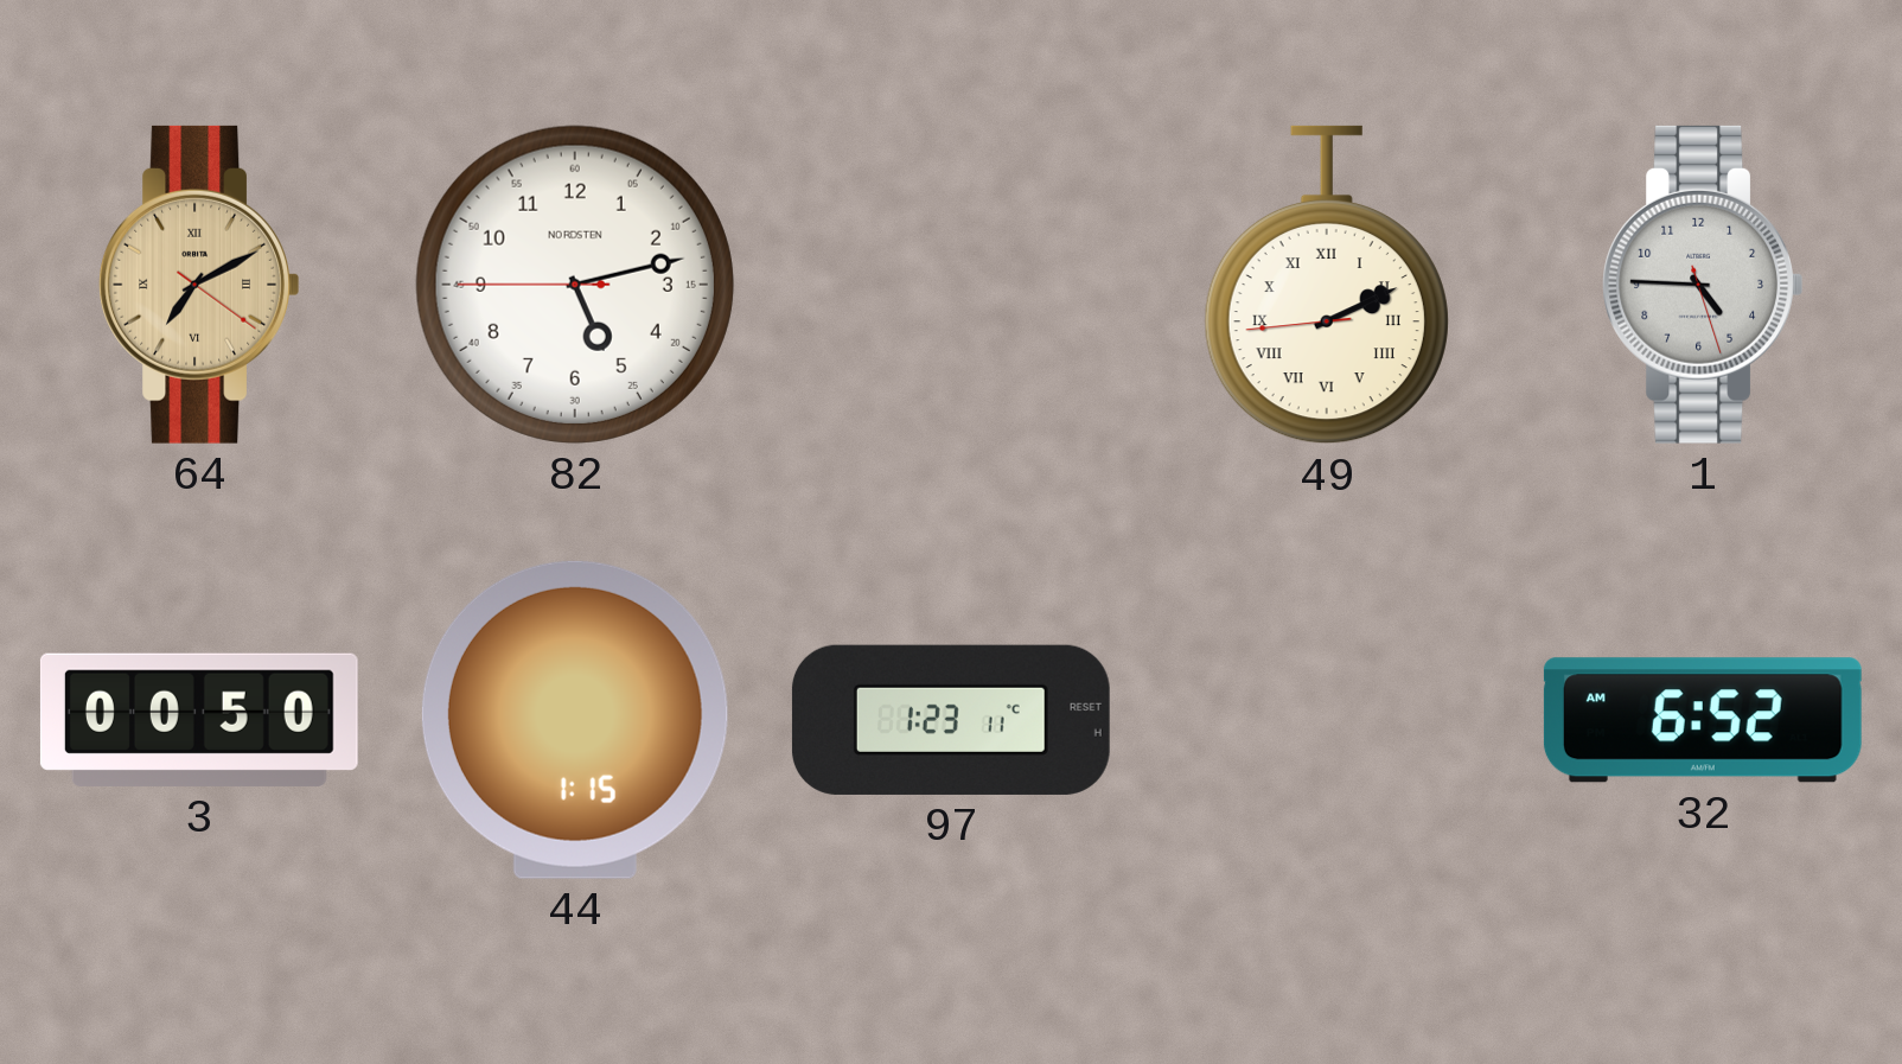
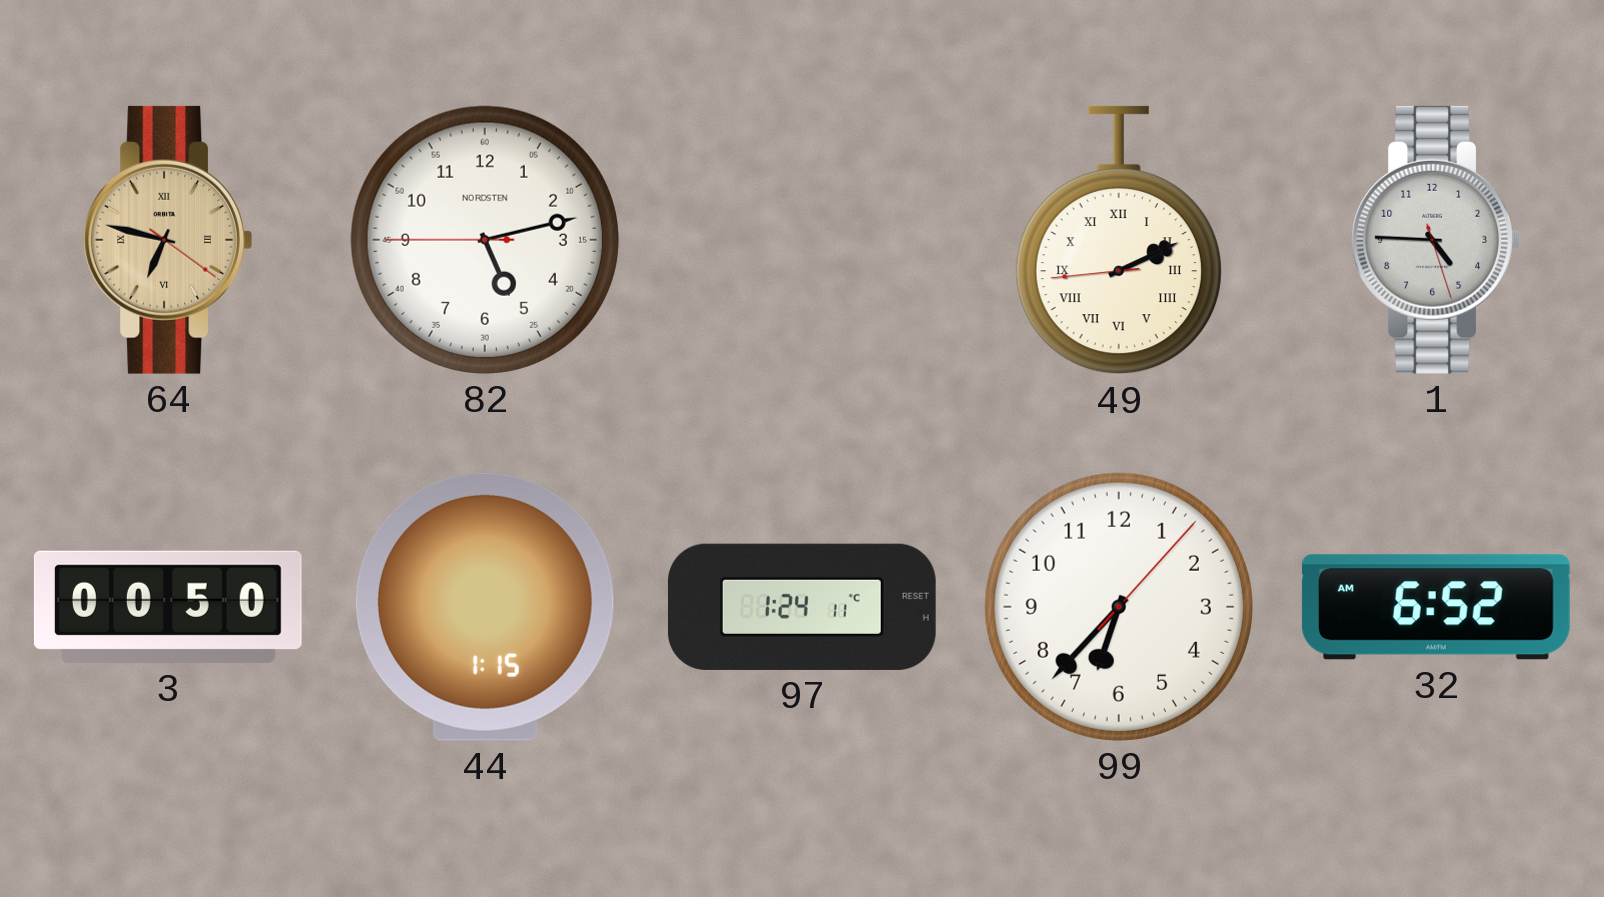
64: 7:10 -> 6:47 (168, 240)
97: 1:23 -> 1:24 (802, 607)
99: none -> 6:37 (1119, 607)
